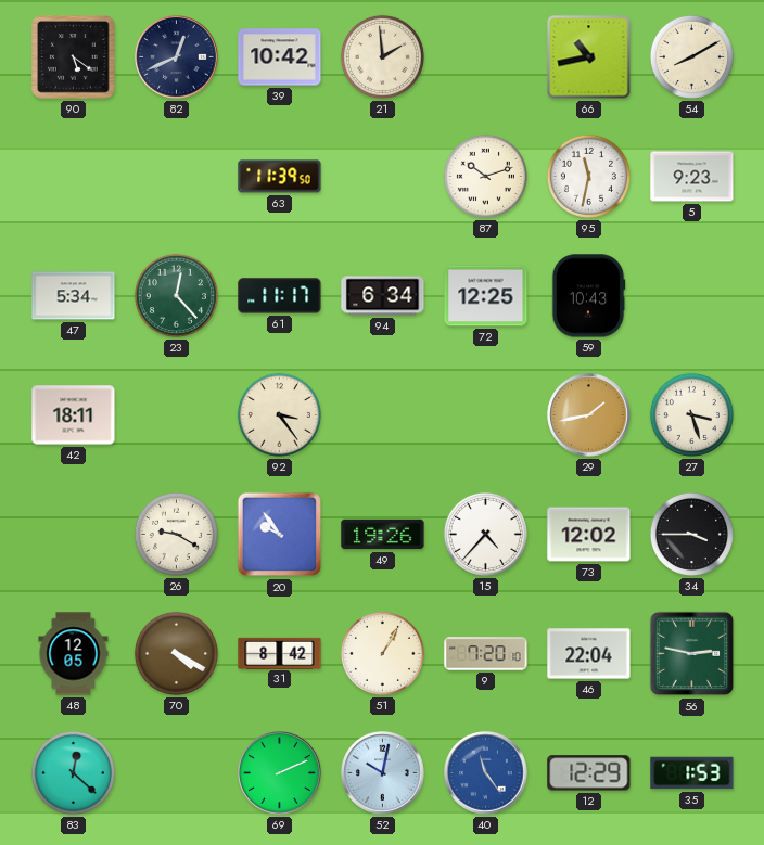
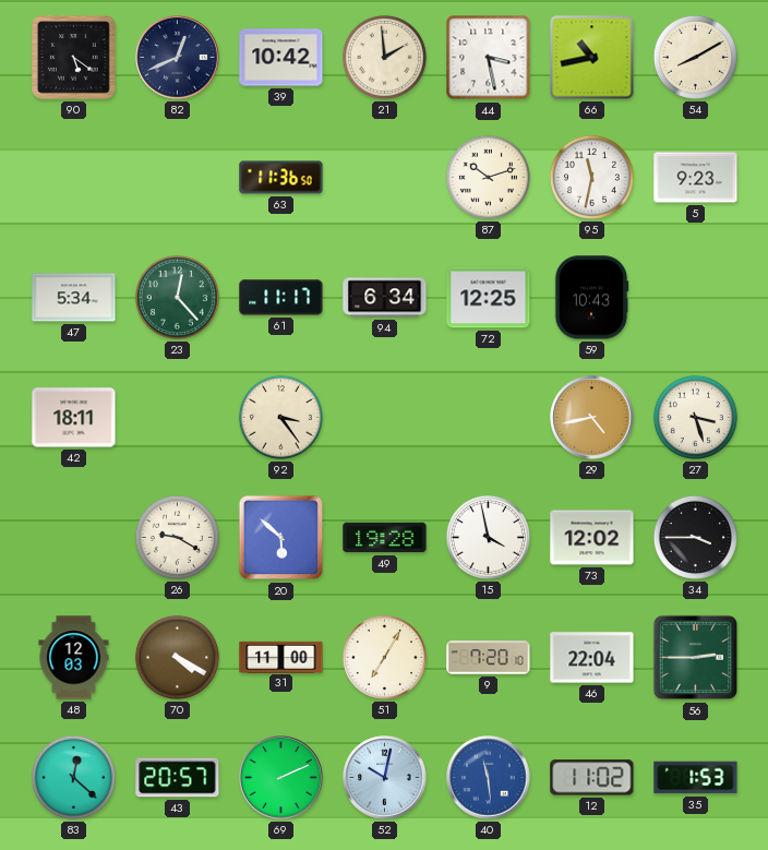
44: none -> 3:28 (489, 58)
63: 11:39 -> 11:36 (281, 178)
29: 1:43 -> 4:43 (592, 418)
20: 9:54 -> 5:52 (281, 538)
49: 19:26 -> 19:28 (385, 538)
15: 4:37 -> 3:58 (488, 537)
48: 12:05 -> 12:03 (74, 658)
31: 8:42 -> 11:00 (281, 657)
51: 1:05 -> 7:05 (384, 657)
56: 2:47 -> 2:45 (696, 658)
43: none -> 20:57 (178, 778)
40: 11:24 -> 11:29 (489, 778)
12: 12:29 -> 11:02 (592, 778)
